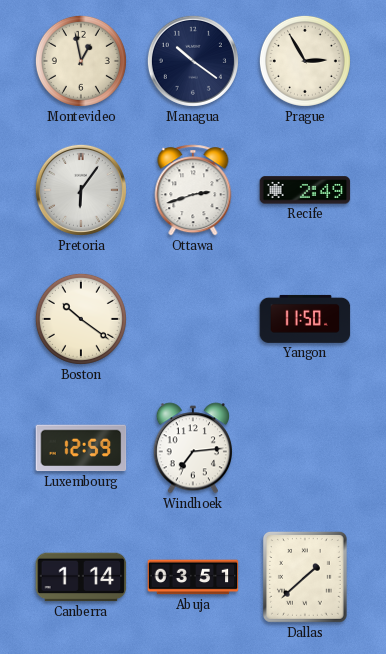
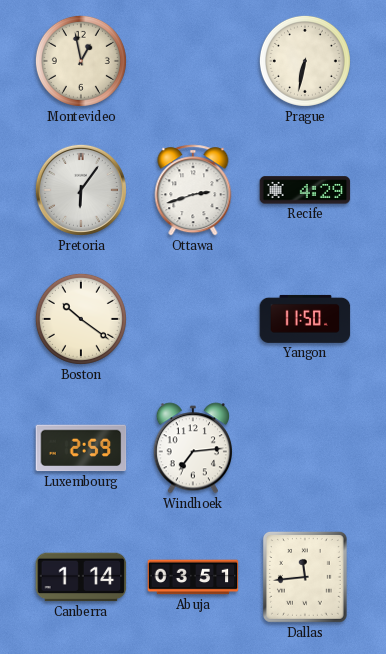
Managua: 10:21 -> none (193, 61)
Prague: 2:55 -> 6:32 (305, 61)
Recife: 2:49 -> 4:29 (305, 190)
Luxembourg: 12:59 -> 2:59 (81, 448)
Dallas: 1:38 -> 11:44 (305, 577)
